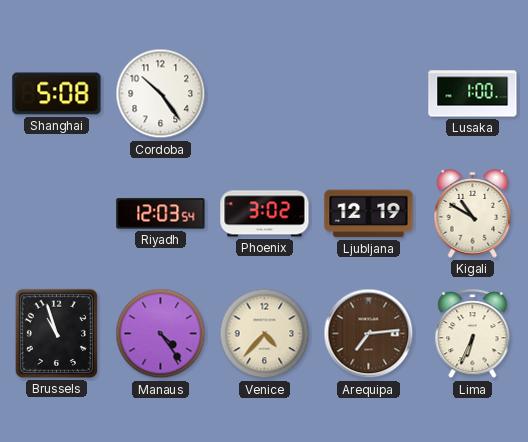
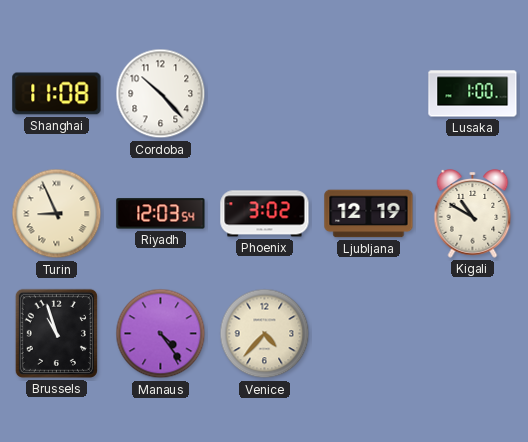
Shanghai: 5:08 -> 11:08 (57, 94)
Cordoba: 10:24 -> 10:23 (161, 94)
Turin: none -> 8:56 (57, 214)
Arequipa: 7:14 -> none (369, 334)
Lima: 6:34 -> none (473, 334)
